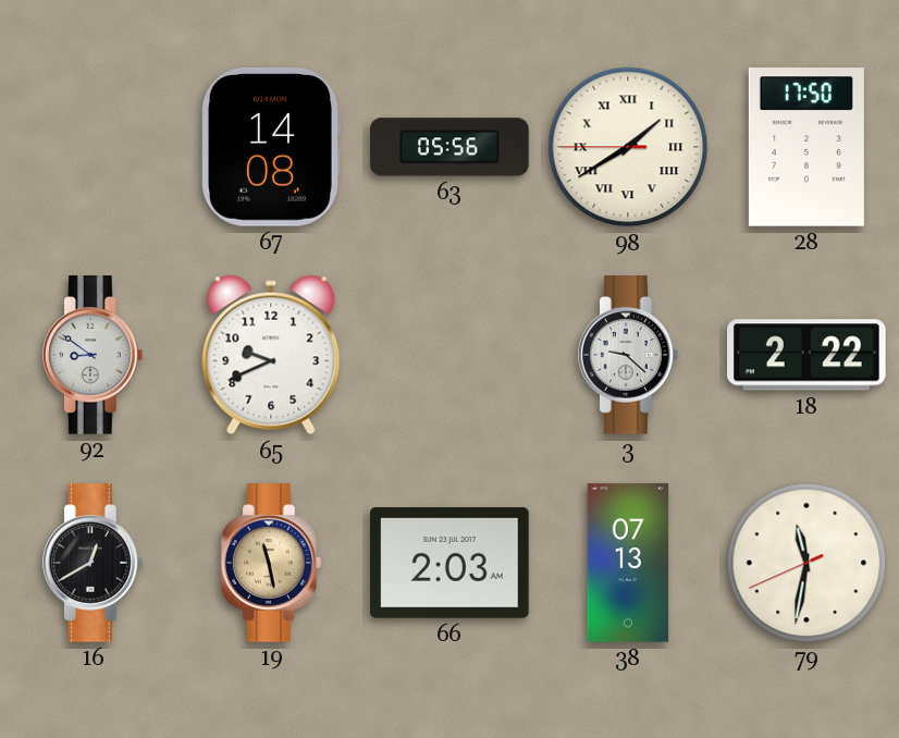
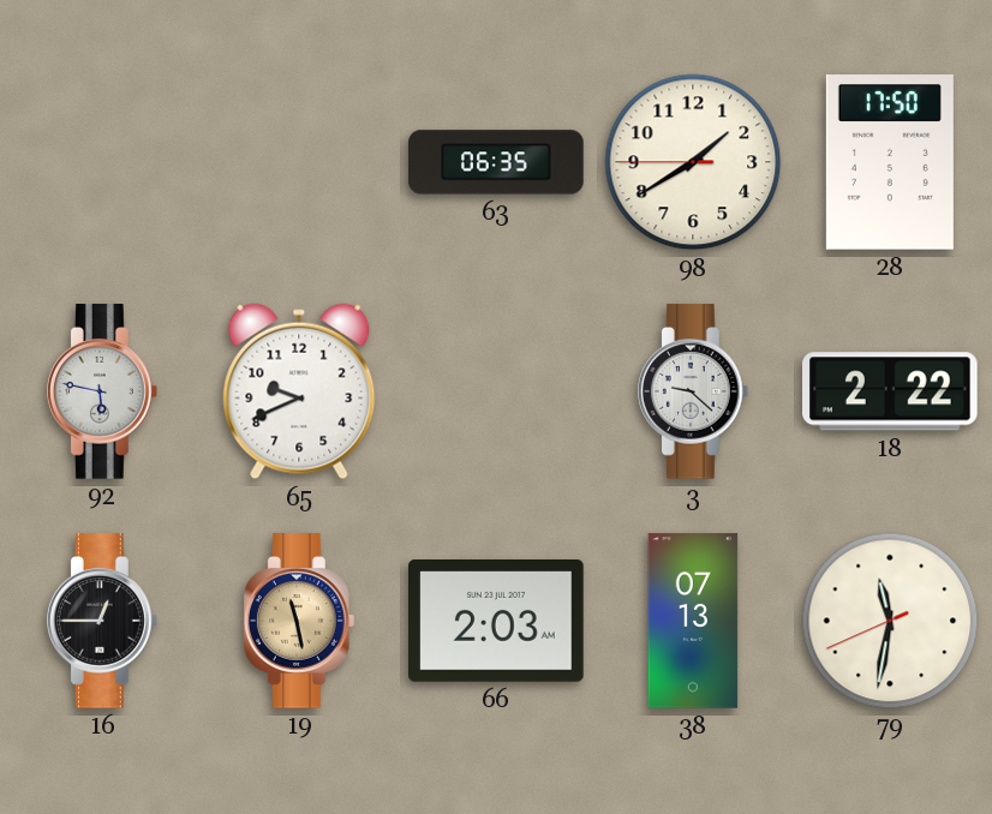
67: 14:08 -> none (271, 148)
63: 05:56 -> 06:35 (496, 162)
98 numerals: Roman -> Arabic (693, 162)
92: 8:51 -> 5:47 (102, 391)
16: 12:40 -> 12:45 (102, 621)
